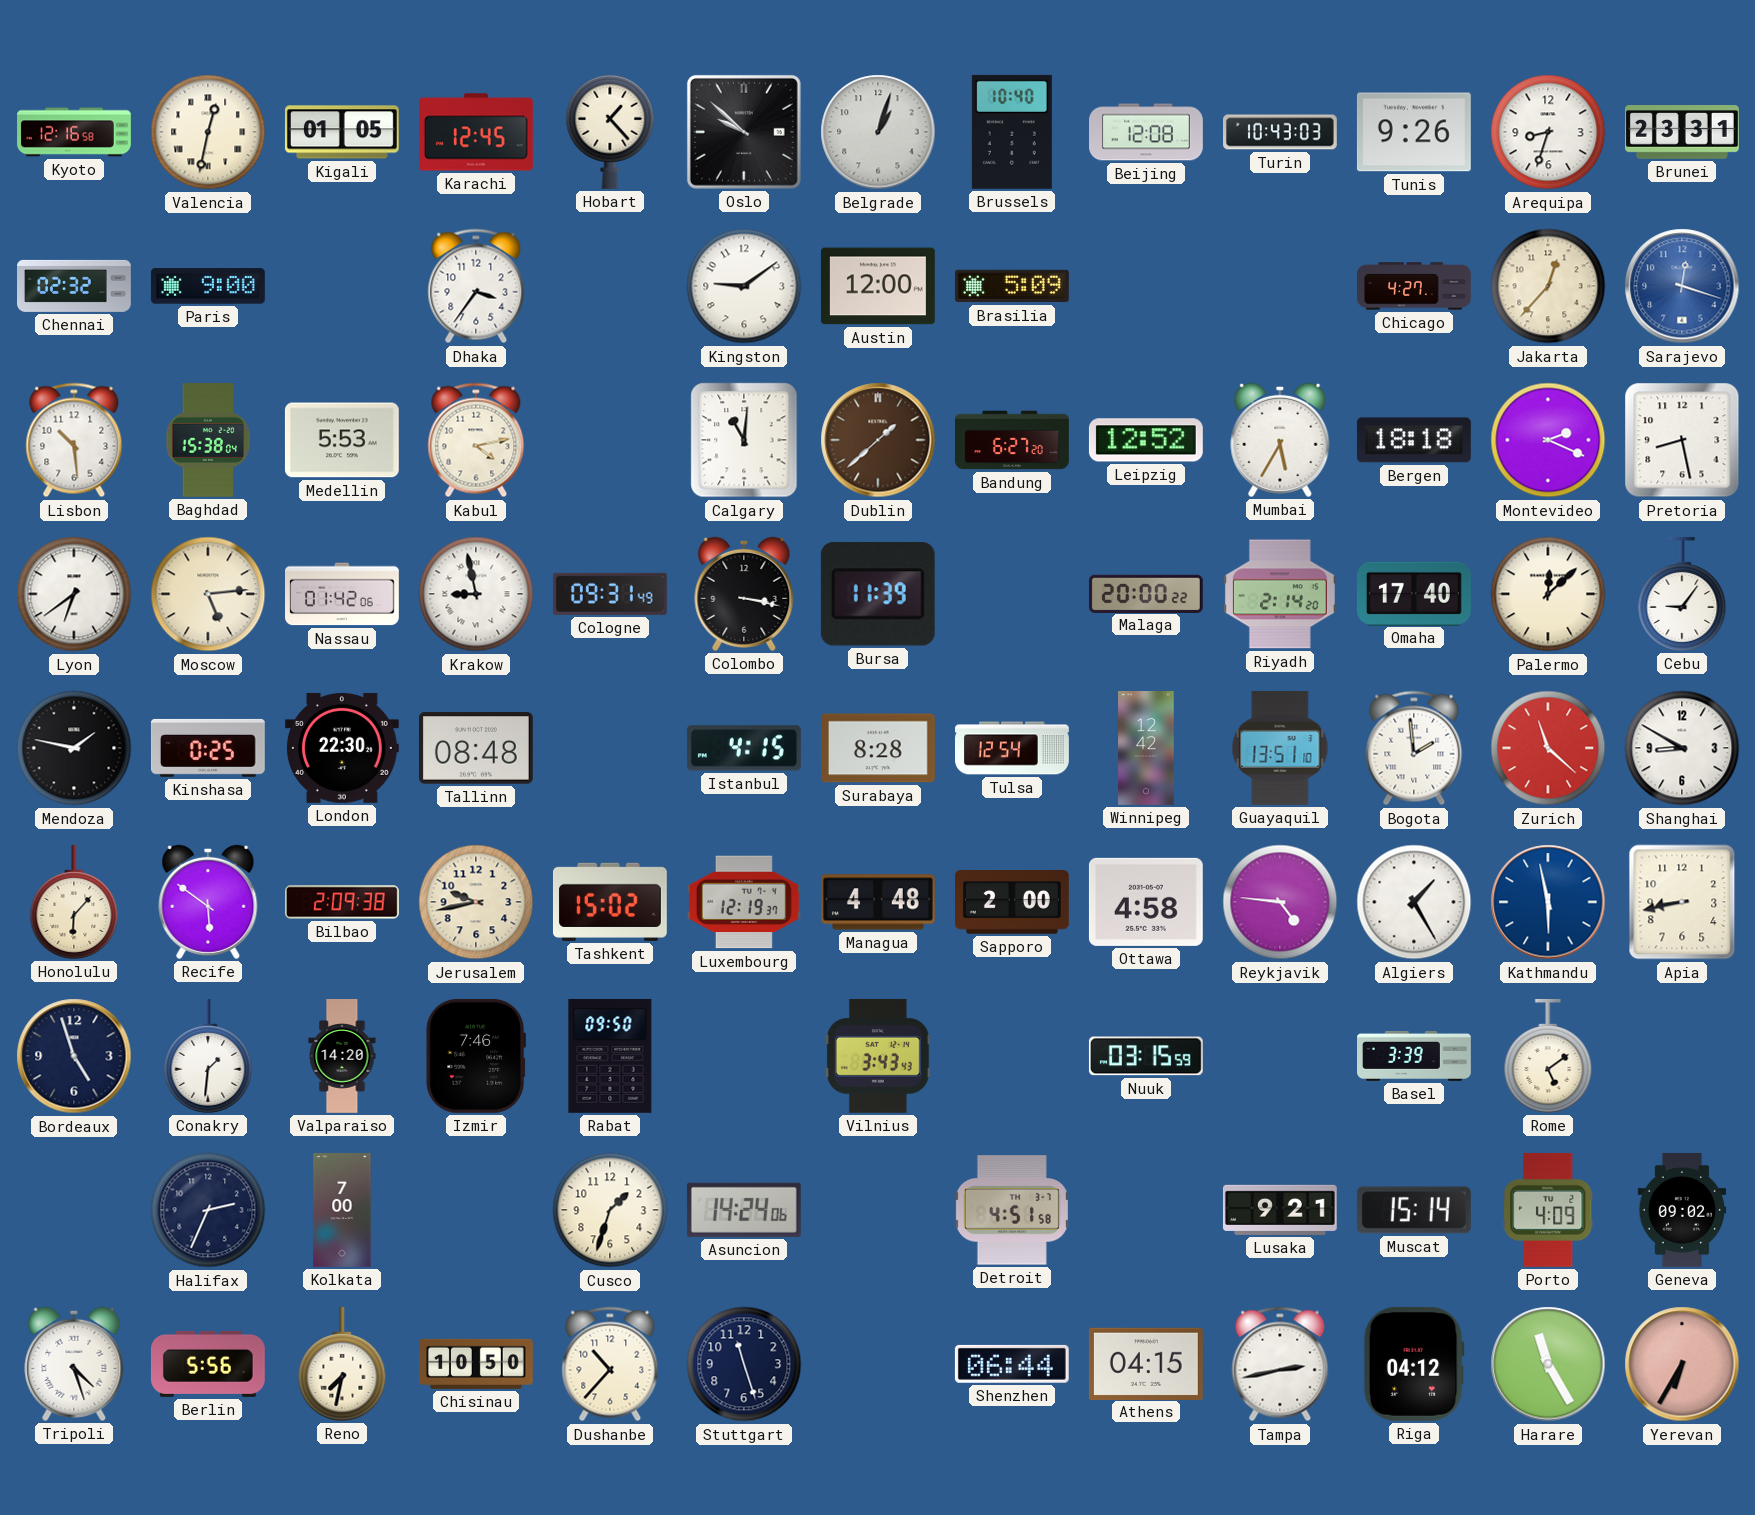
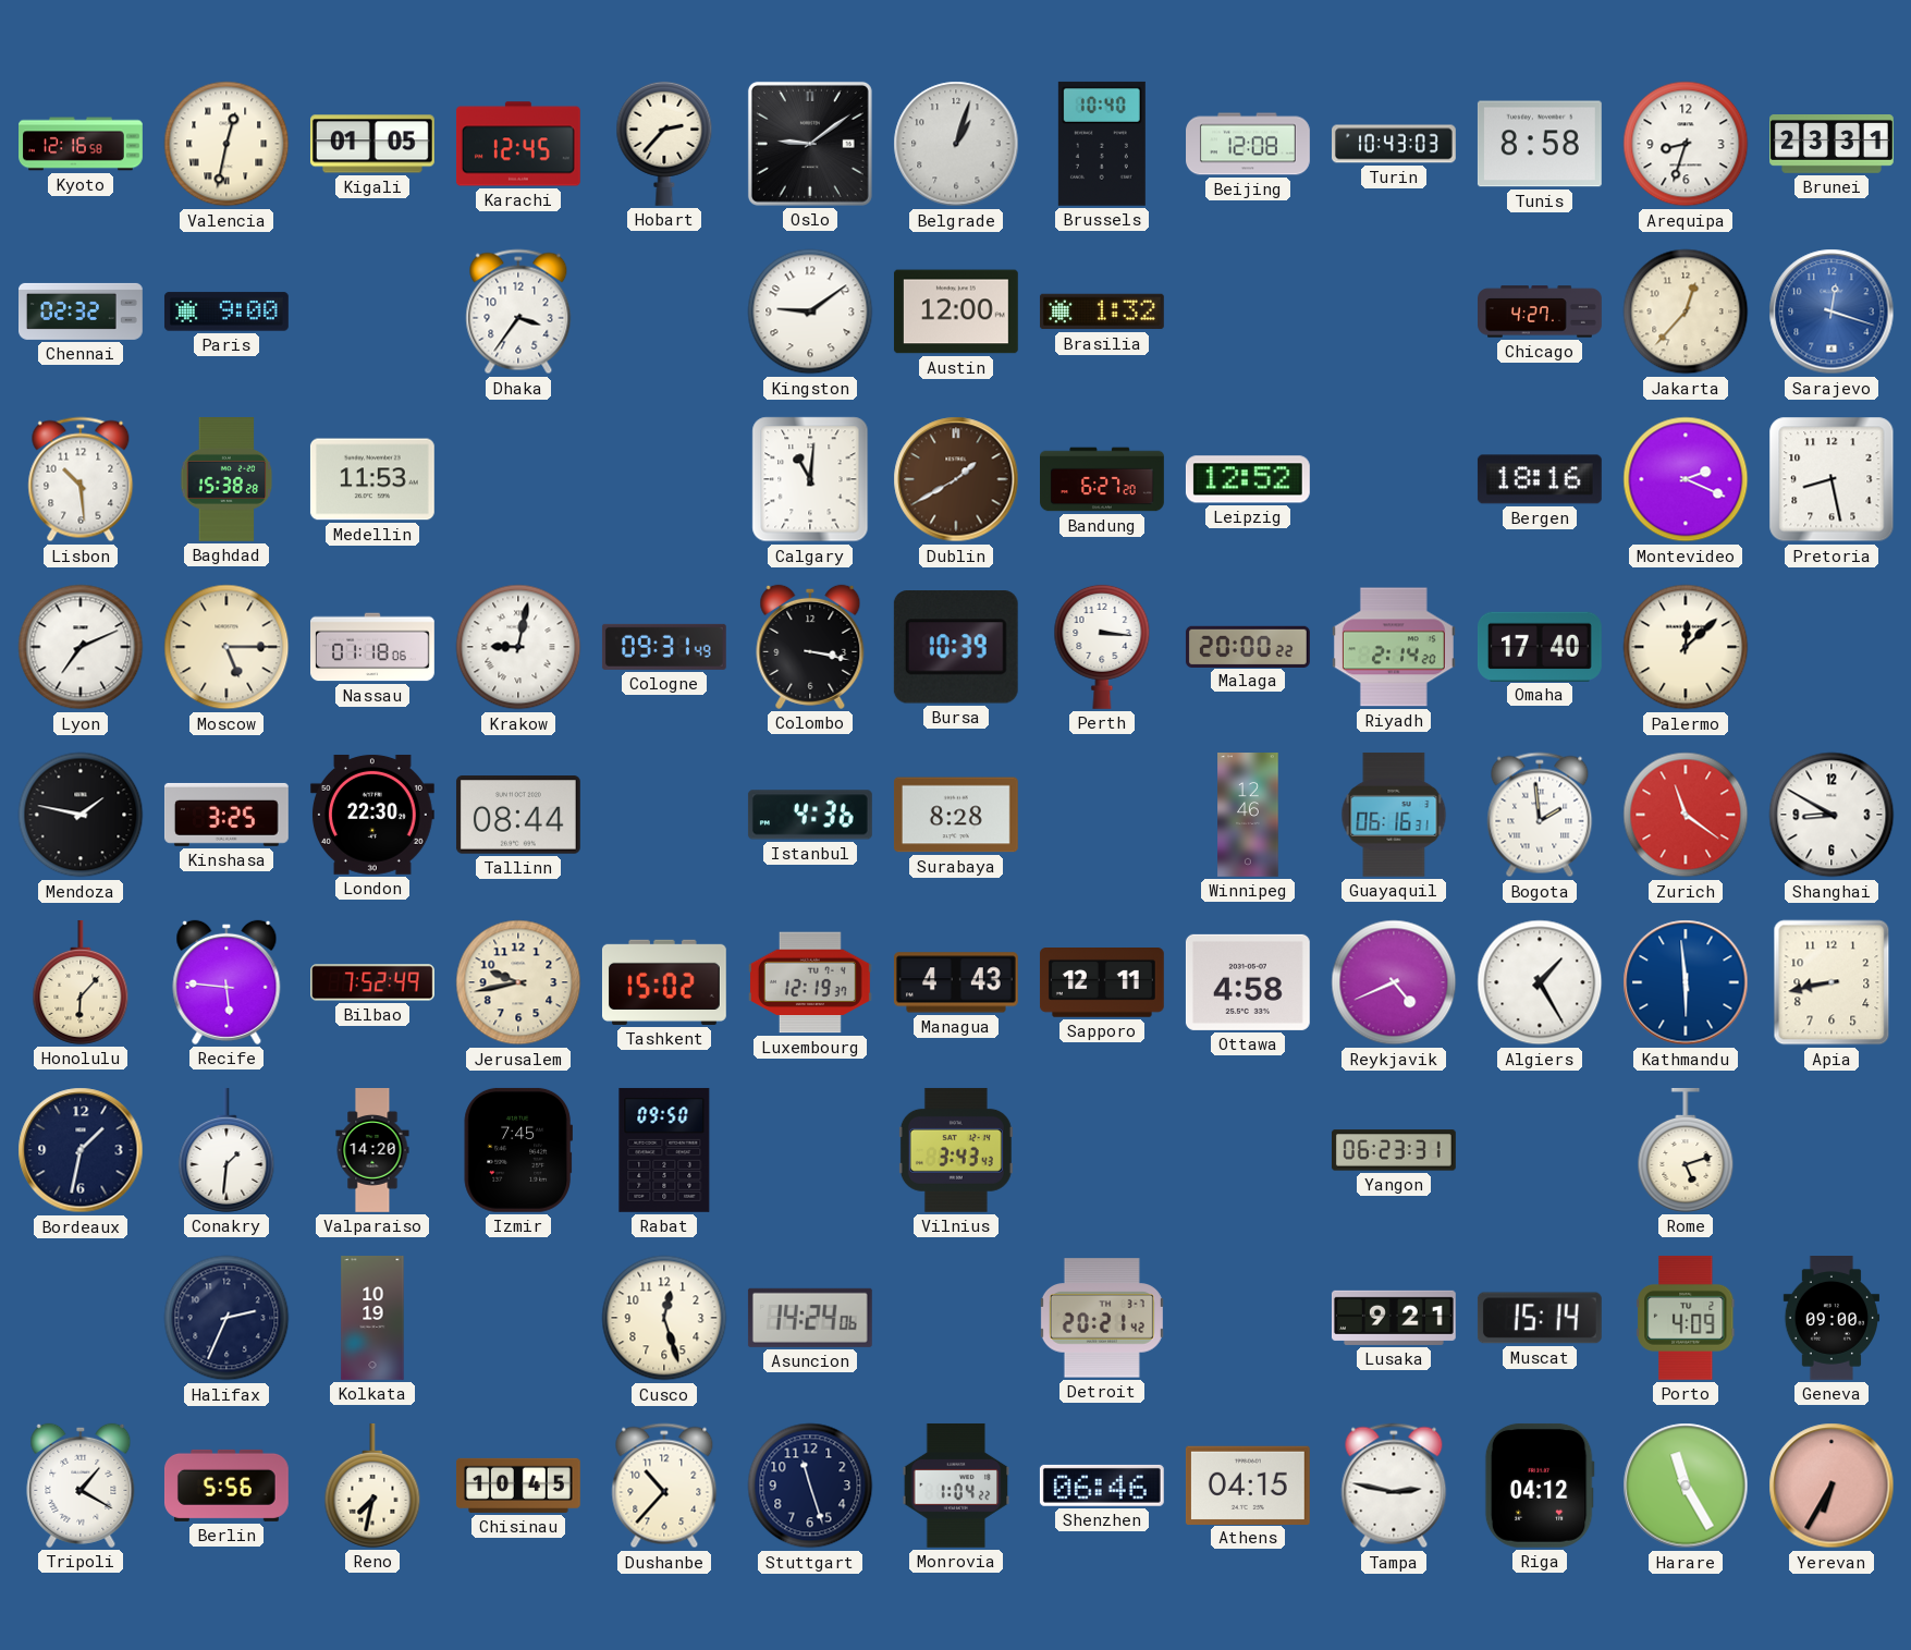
Hobart: 1:23 -> 2:37 (664, 144)
Oslo: 9:52 -> 9:09 (810, 144)
Tunis: 9:26 -> 8:58 (1540, 144)
Brasilia: 5:09 -> 1:32 (1102, 311)
Baghdad: 15:38:04 -> 15:38:28 (226, 480)
Medellin: 5:53 -> 11:53 (372, 479)
Kabul: 4:13 -> none (476, 440)
Dublin: 1:38 -> 1:40 (956, 479)
Mumbai: 5:35 -> none (1280, 440)
Bergen: 18:18 -> 18:16 (1540, 479)
Lyon: 6:39 -> 7:11 (81, 647)
Moscow: 5:14 -> 5:15 (226, 647)
Nassau: 01:42 -> 01:18 (373, 647)
Krakow: 8:58 -> 9:02 (518, 647)
Bursa: 11:39 -> 10:39 (956, 648)
Perth: none -> 3:16 (1102, 647)
Cebu: 9:06 -> none (1682, 594)
Kinshasa: 0:25 -> 3:25 (226, 815)
Tallinn: 08:48 -> 08:44 (518, 815)
Istanbul: 4:15 -> 4:36 (810, 815)
Tulsa: 12:54 -> none (1013, 748)
Winnipeg: 12:42 -> 12:46 (1248, 816)
Guayaquil: 13:51 -> 06:16 (1394, 815)
Zurich: 11:22 -> 11:21 (1686, 815)
Recife: 5:51 -> 5:46 (226, 982)
Bilbao: 2:09 -> 7:52 (373, 982)
Managua: 4:48 -> 4:43 (956, 982)
Sapporo: 2:00 -> 12:11 (1102, 983)
Reykjavik: 4:46 -> 4:41 (1394, 982)
Kathmandu: 5:58 -> 5:59 (1686, 982)
Bordeaux: 4:57 -> 1:32 (81, 1150)
Izmir: 7:46 -> 7:45 (517, 1150)
Nuuk: 03:15 -> none (1146, 1056)
Yangon: none -> 06:23 (1394, 1150)
Basel: 3:39 -> none (1415, 1056)
Rome: 5:09 -> 5:12 (1686, 1150)
Kolkata: 7:00 -> 10:19 (372, 1319)
Cusco: 1:33 -> 12:27 (664, 1318)
Detroit: 4:51 -> 20:21 (1102, 1318)
Geneva: 09:02 -> 09:00 (1832, 1319)
Tripoli: 4:27 -> 1:20 (81, 1486)
Chisinau: 10:50 -> 10:45 (518, 1486)
Monrovia: none -> 1:04 (956, 1486)
Shenzhen: 06:44 -> 06:46 (1102, 1486)
Tampa: 2:43 -> 2:47 (1394, 1486)
